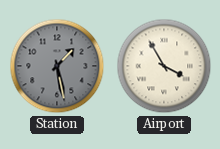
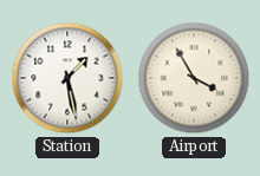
Station dial: grey -> white (67, 78)
